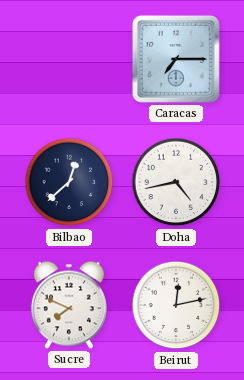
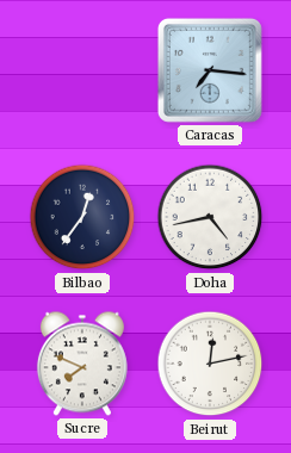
Caracas: 7:15 -> 7:16 (210, 70)
Bilbao: 12:38 -> 12:36 (82, 217)
